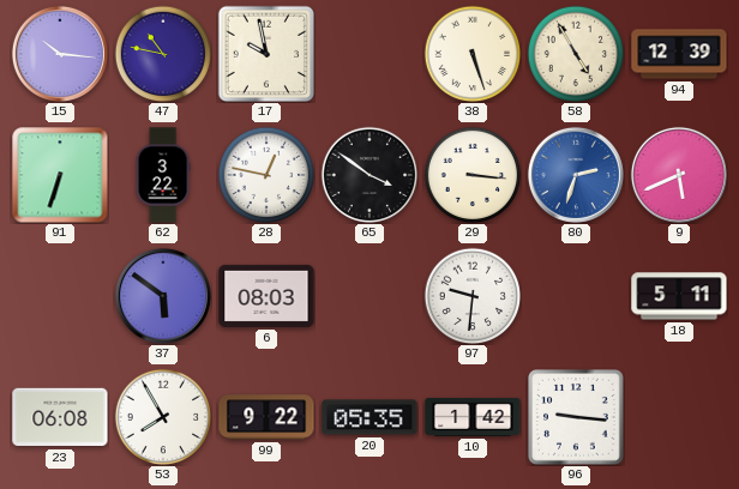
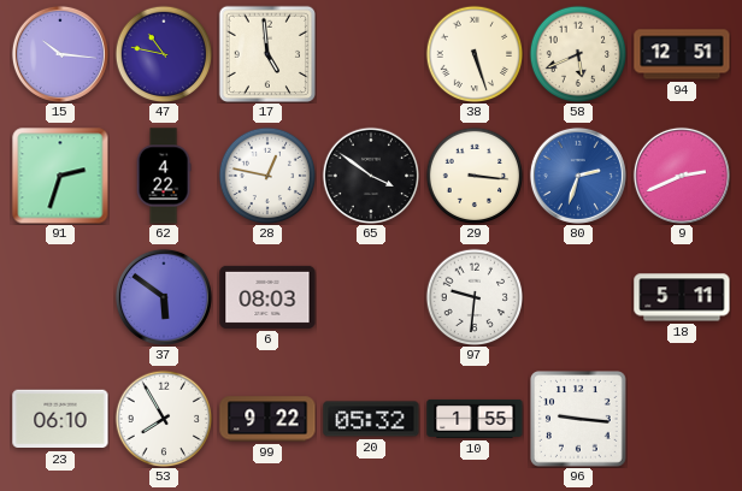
17: 9:58 -> 4:59 (266, 53)
58: 4:55 -> 5:41 (578, 54)
94: 12:39 -> 12:51 (682, 54)
91: 6:33 -> 2:33 (60, 176)
62: 3:22 -> 4:22 (164, 176)
9: 5:41 -> 2:41 (682, 176)
23: 06:08 -> 06:10 (60, 419)
20: 05:35 -> 05:32 (371, 419)
10: 1:42 -> 1:55 (475, 419)
